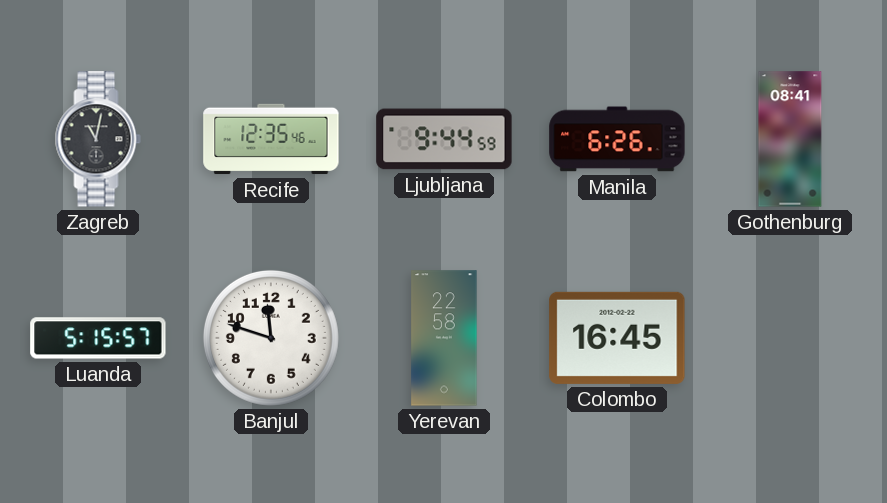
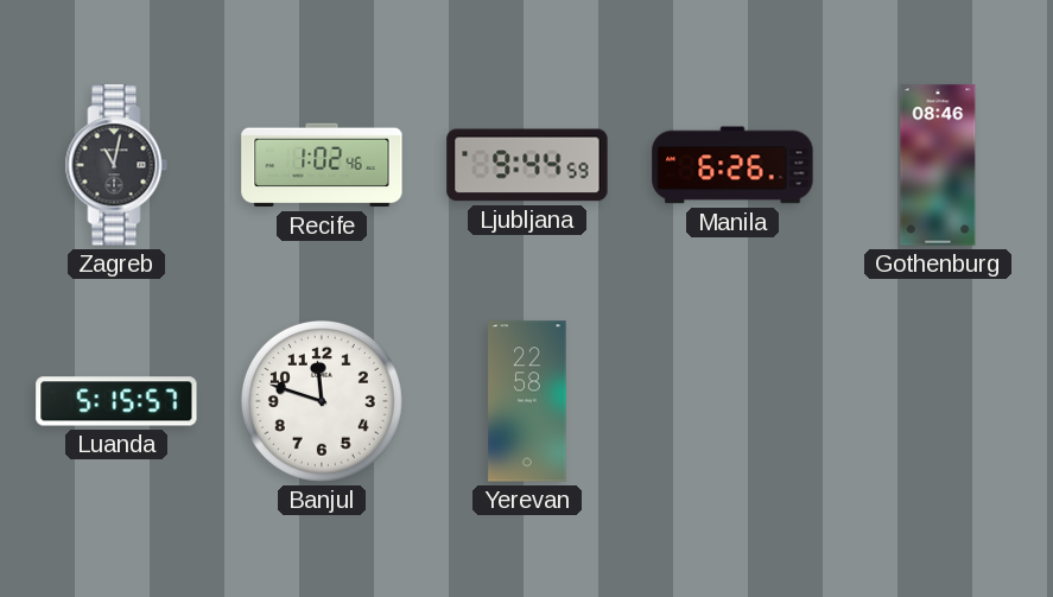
Recife: 12:35 -> 1:02 (322, 165)
Gothenburg: 08:41 -> 08:46 (938, 165)
Colombo: 16:45 -> none (617, 338)
